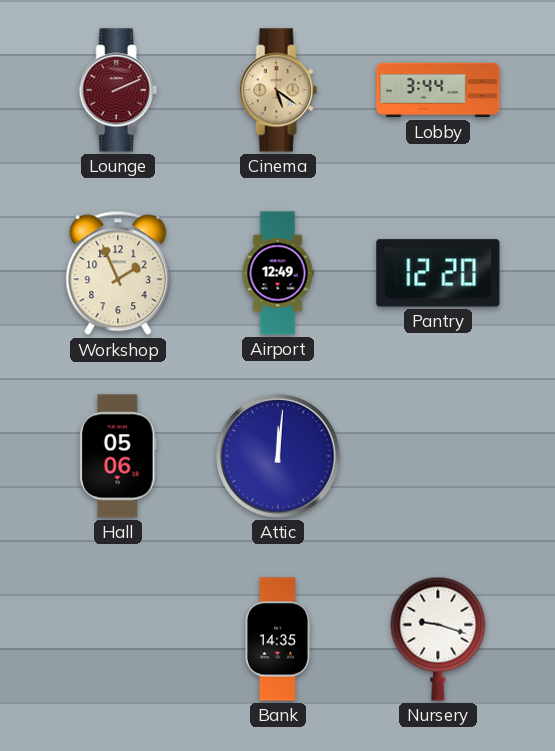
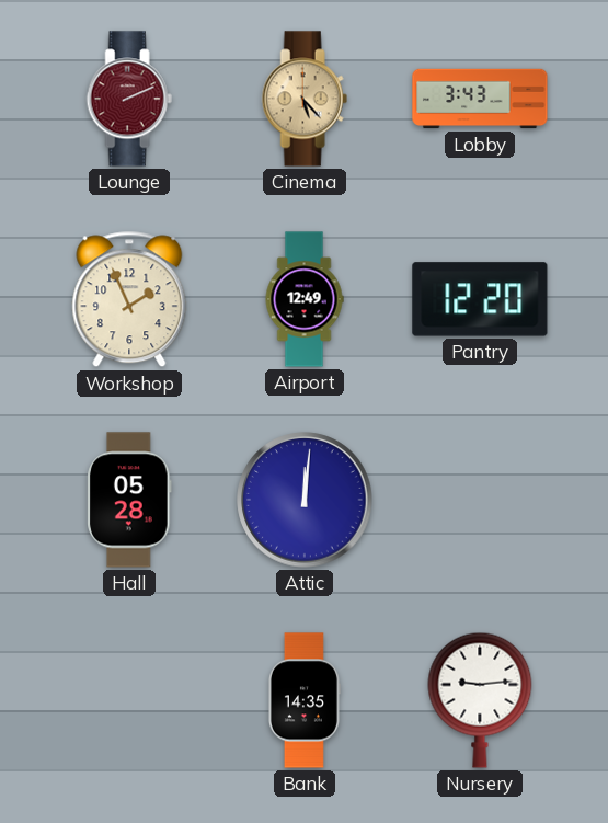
Cinema: 5:21 -> 5:23 (305, 99)
Lobby: 3:44 -> 3:43 (480, 99)
Hall: 05:06 -> 05:28 (129, 500)
Nursery: 9:18 -> 9:14 (480, 700)
